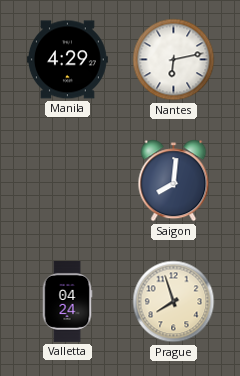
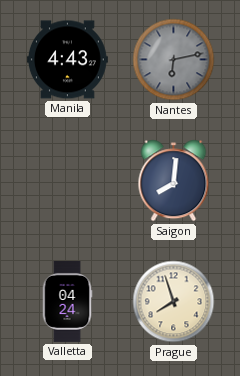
Manila: 4:29 -> 4:43 (67, 60)
Nantes dial: white -> grey (174, 60)
